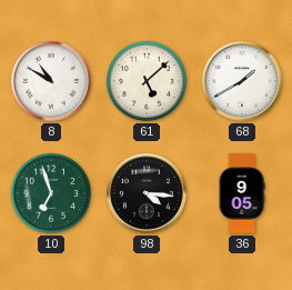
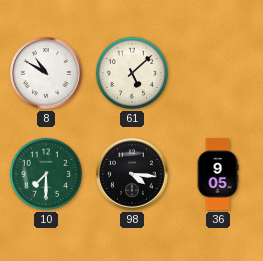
68: 1:40 -> none (242, 81)
10: 6:57 -> 7:30 (46, 174)
